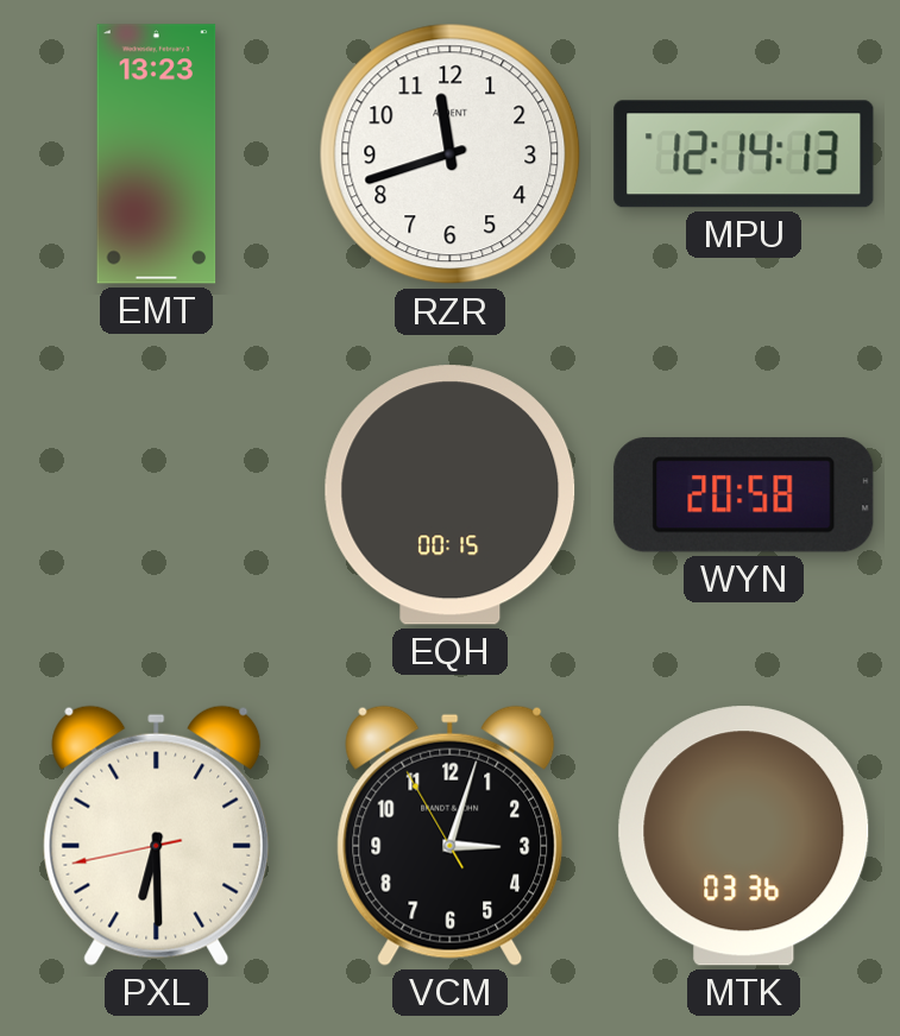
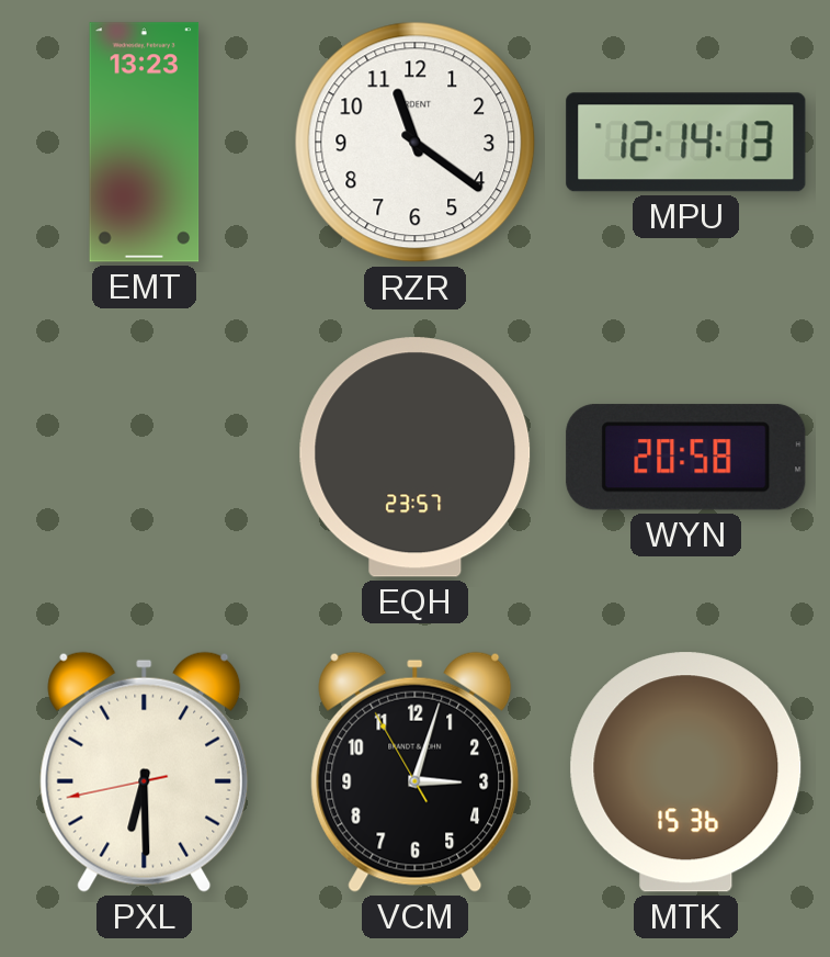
RZR: 11:42 -> 11:21 (416, 143)
EQH: 00:15 -> 23:57 (416, 458)
MTK: 03:36 -> 15:36 (686, 773)
